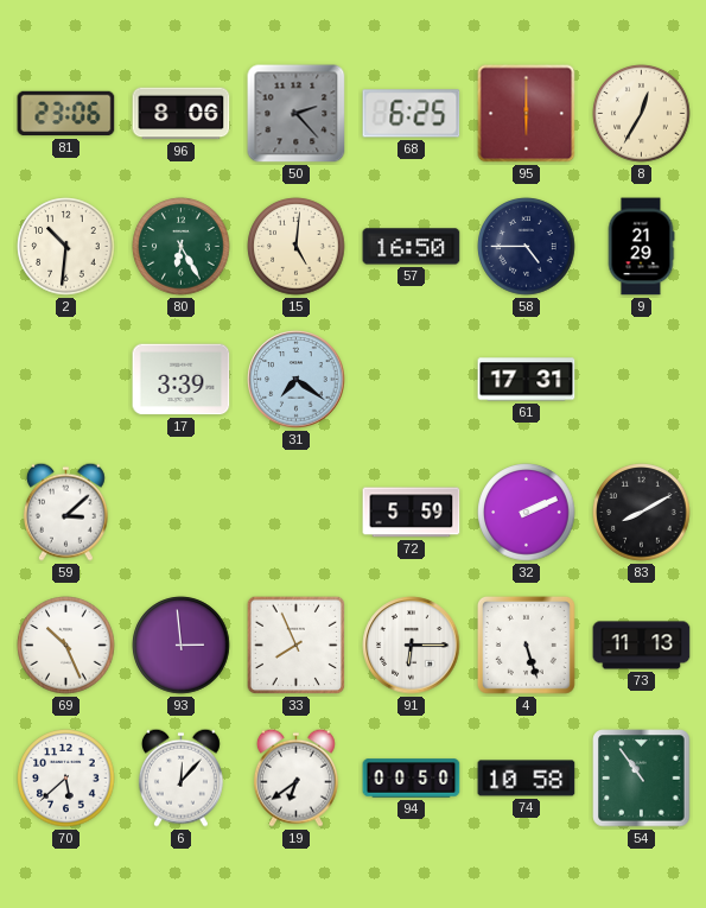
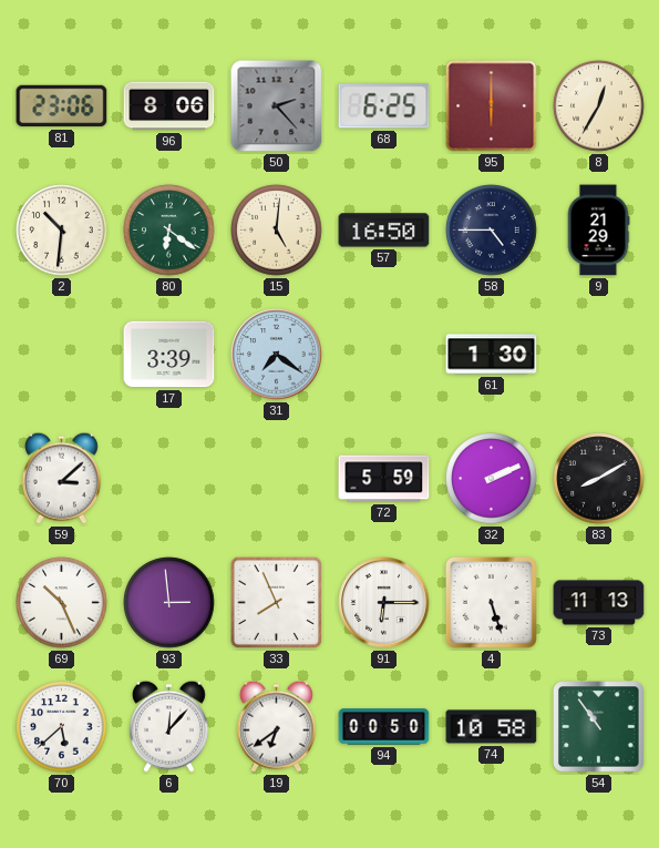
80: 6:25 -> 6:21 (169, 231)
61: 17:31 -> 1:30 (492, 355)
